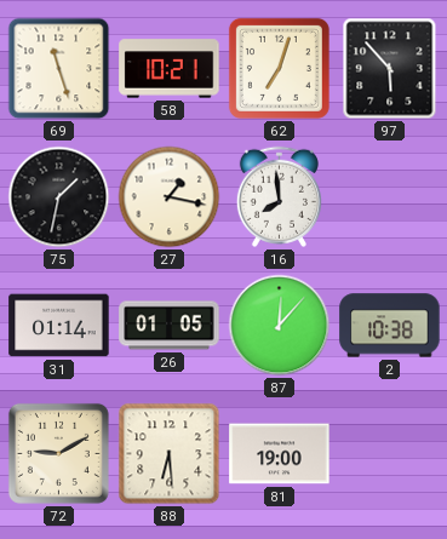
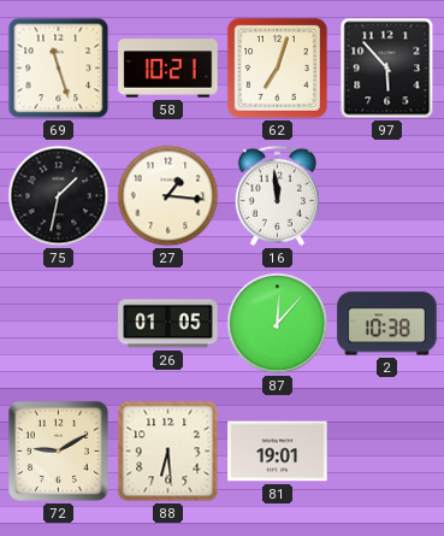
27: 1:17 -> 1:16 (168, 196)
16: 7:59 -> 11:59 (277, 195)
31: 01:14 -> none (59, 326)
81: 19:00 -> 19:01 (278, 452)
